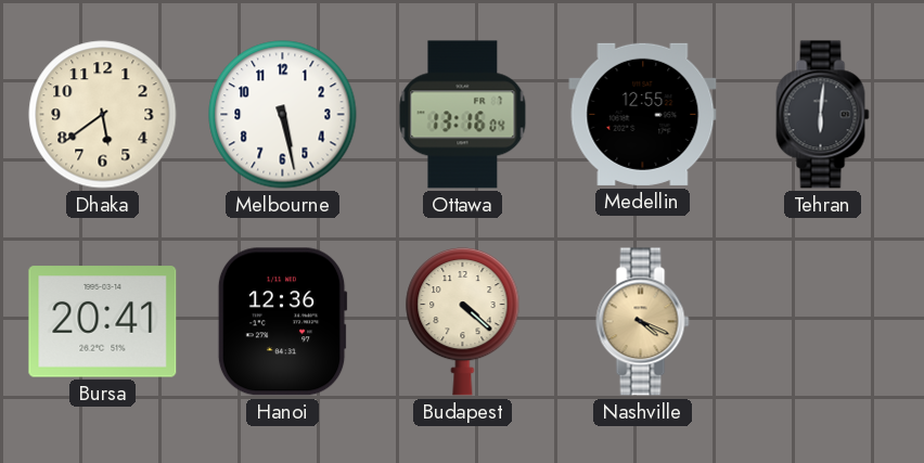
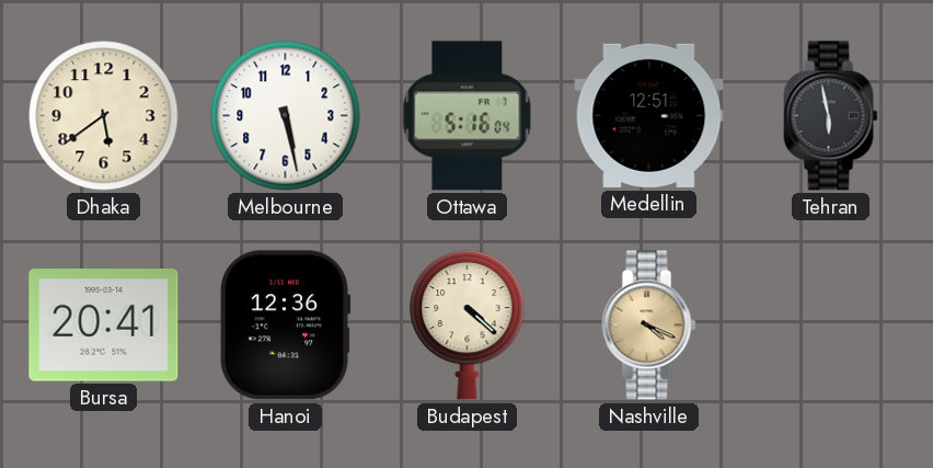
Ottawa: 13:16 -> 5:16 (468, 116)
Medellin: 12:55 -> 12:51 (649, 115)
Tehran: 6:01 -> 5:58 (831, 116)
